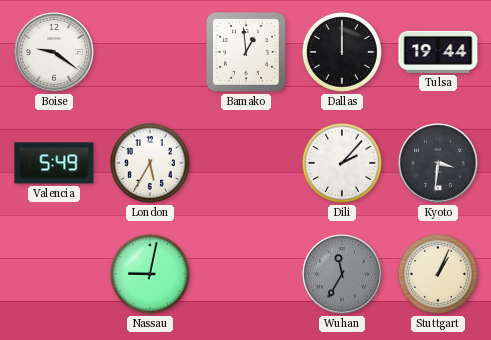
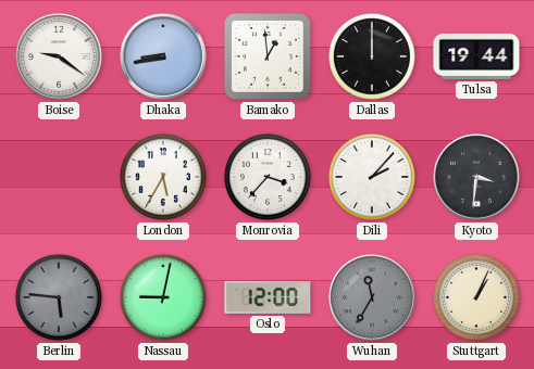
Dhaka: none -> 8:43 (163, 56)
Valencia: 5:49 -> none (54, 163)
Monrovia: none -> 3:37 (268, 177)
Berlin: none -> 5:46 (59, 297)
Oslo: none -> 12:00 (268, 297)
